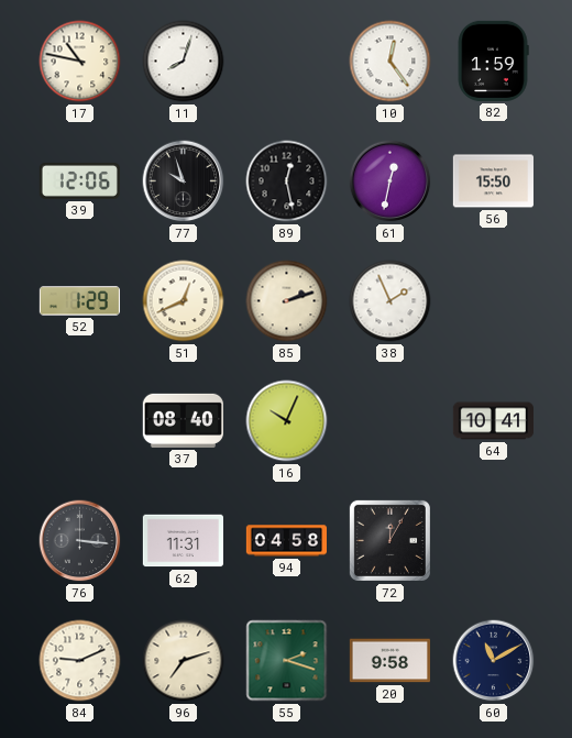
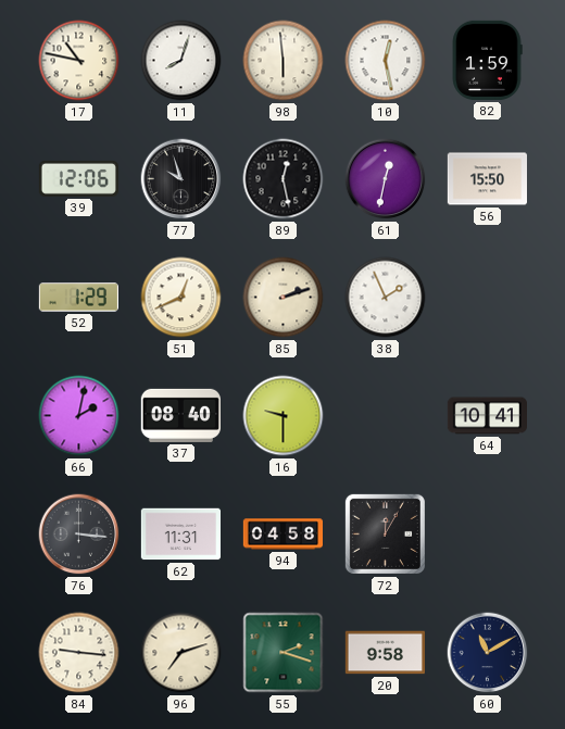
98: none -> 5:59 (284, 61)
10: 12:24 -> 12:28 (386, 61)
66: none -> 2:02 (79, 416)
16: 10:04 -> 9:30 (284, 416)
84: 9:11 -> 9:16 (79, 653)
